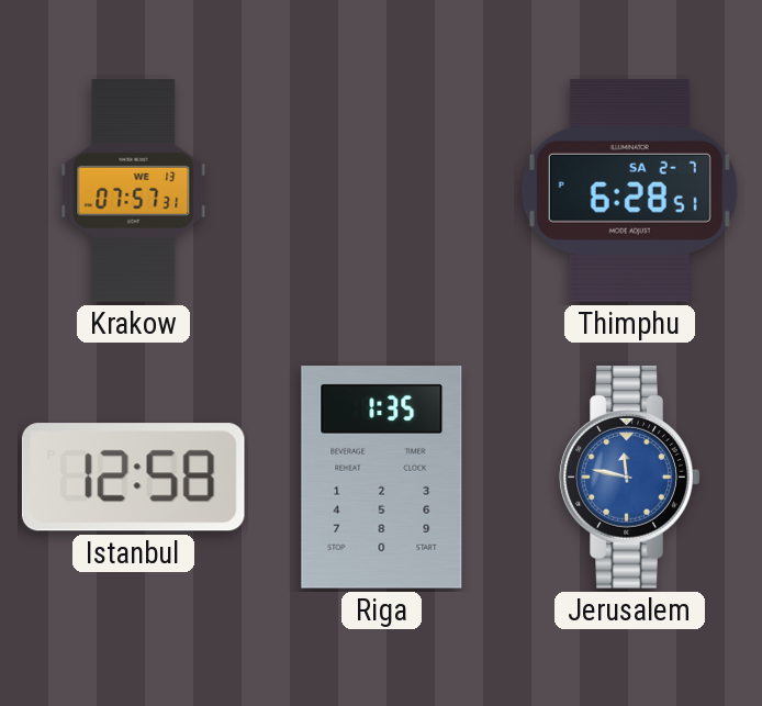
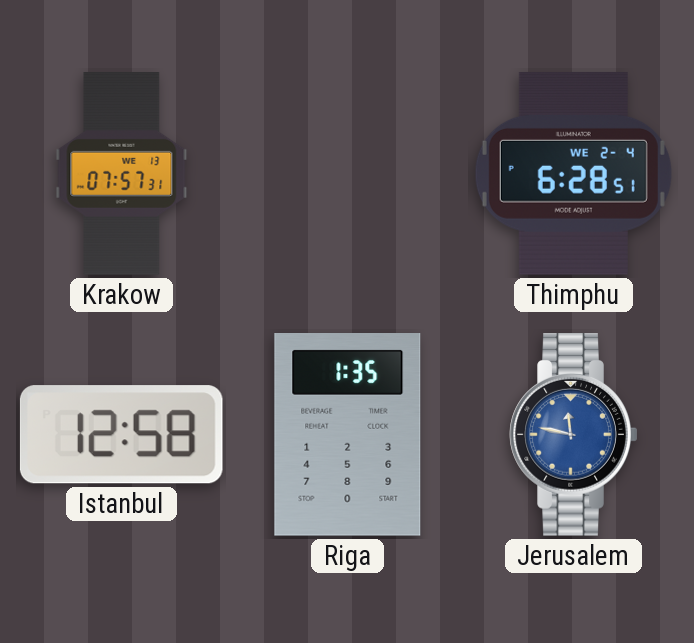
Thimphu date: SA 2-7 -> WE 2-4 (573, 173)
